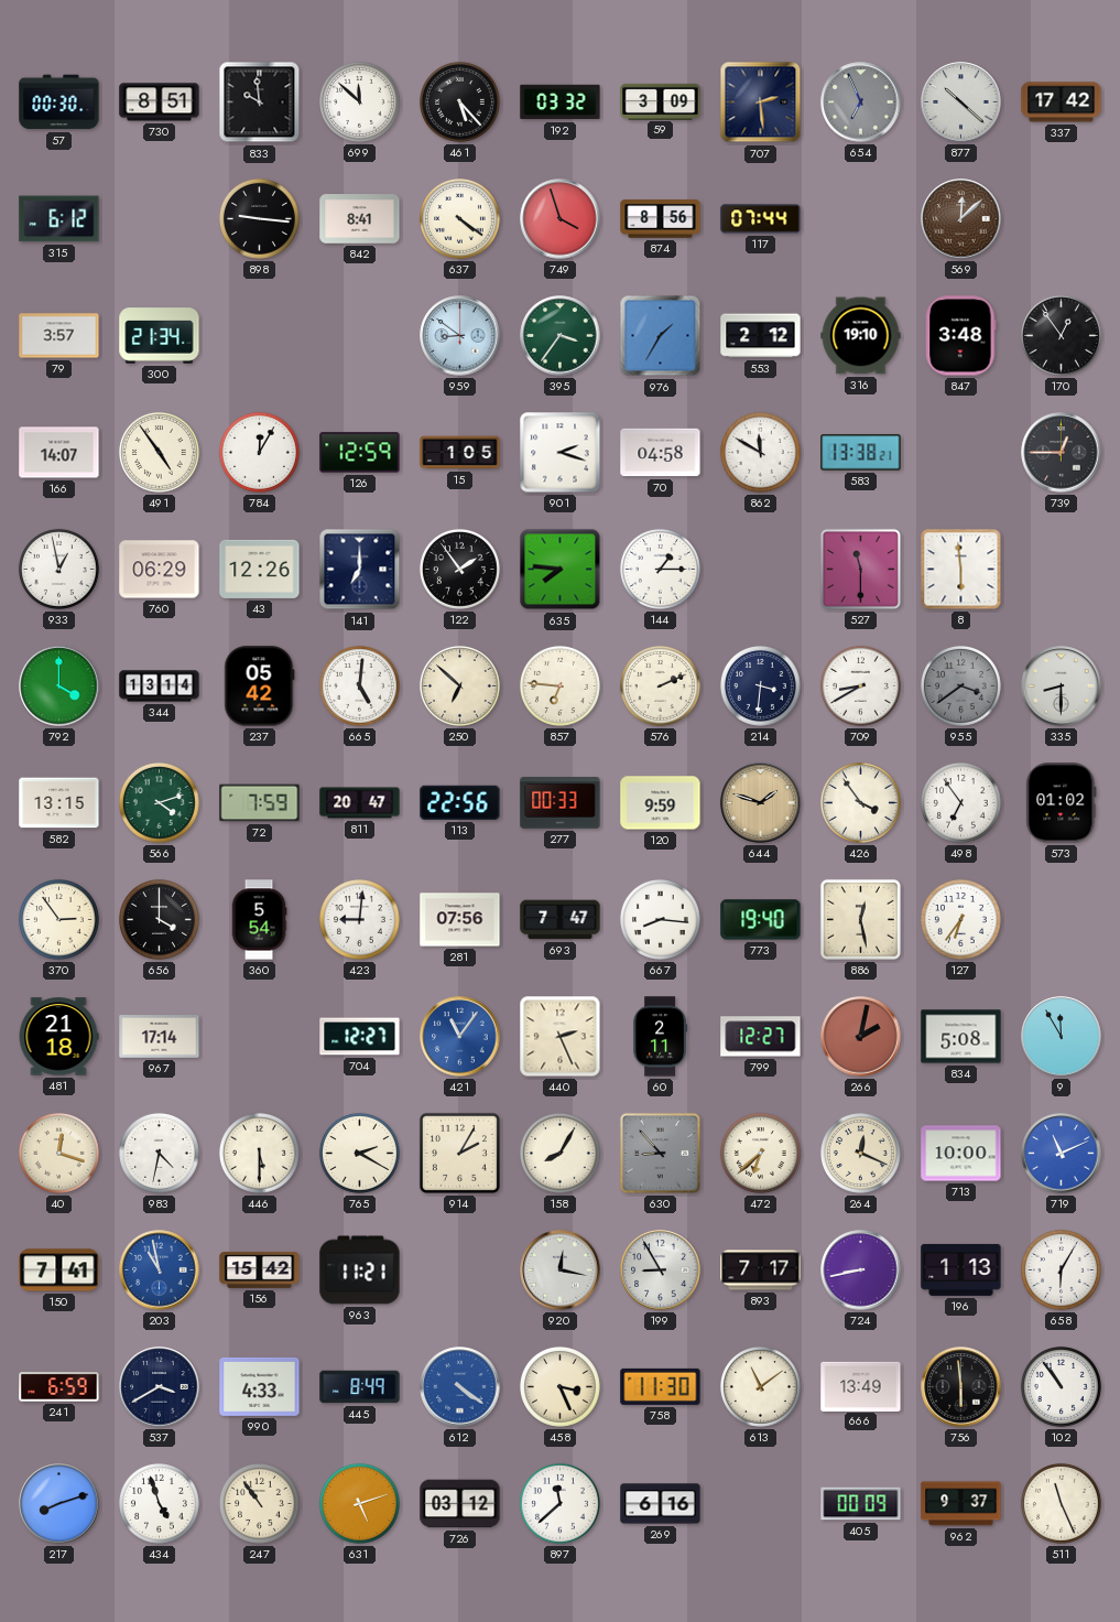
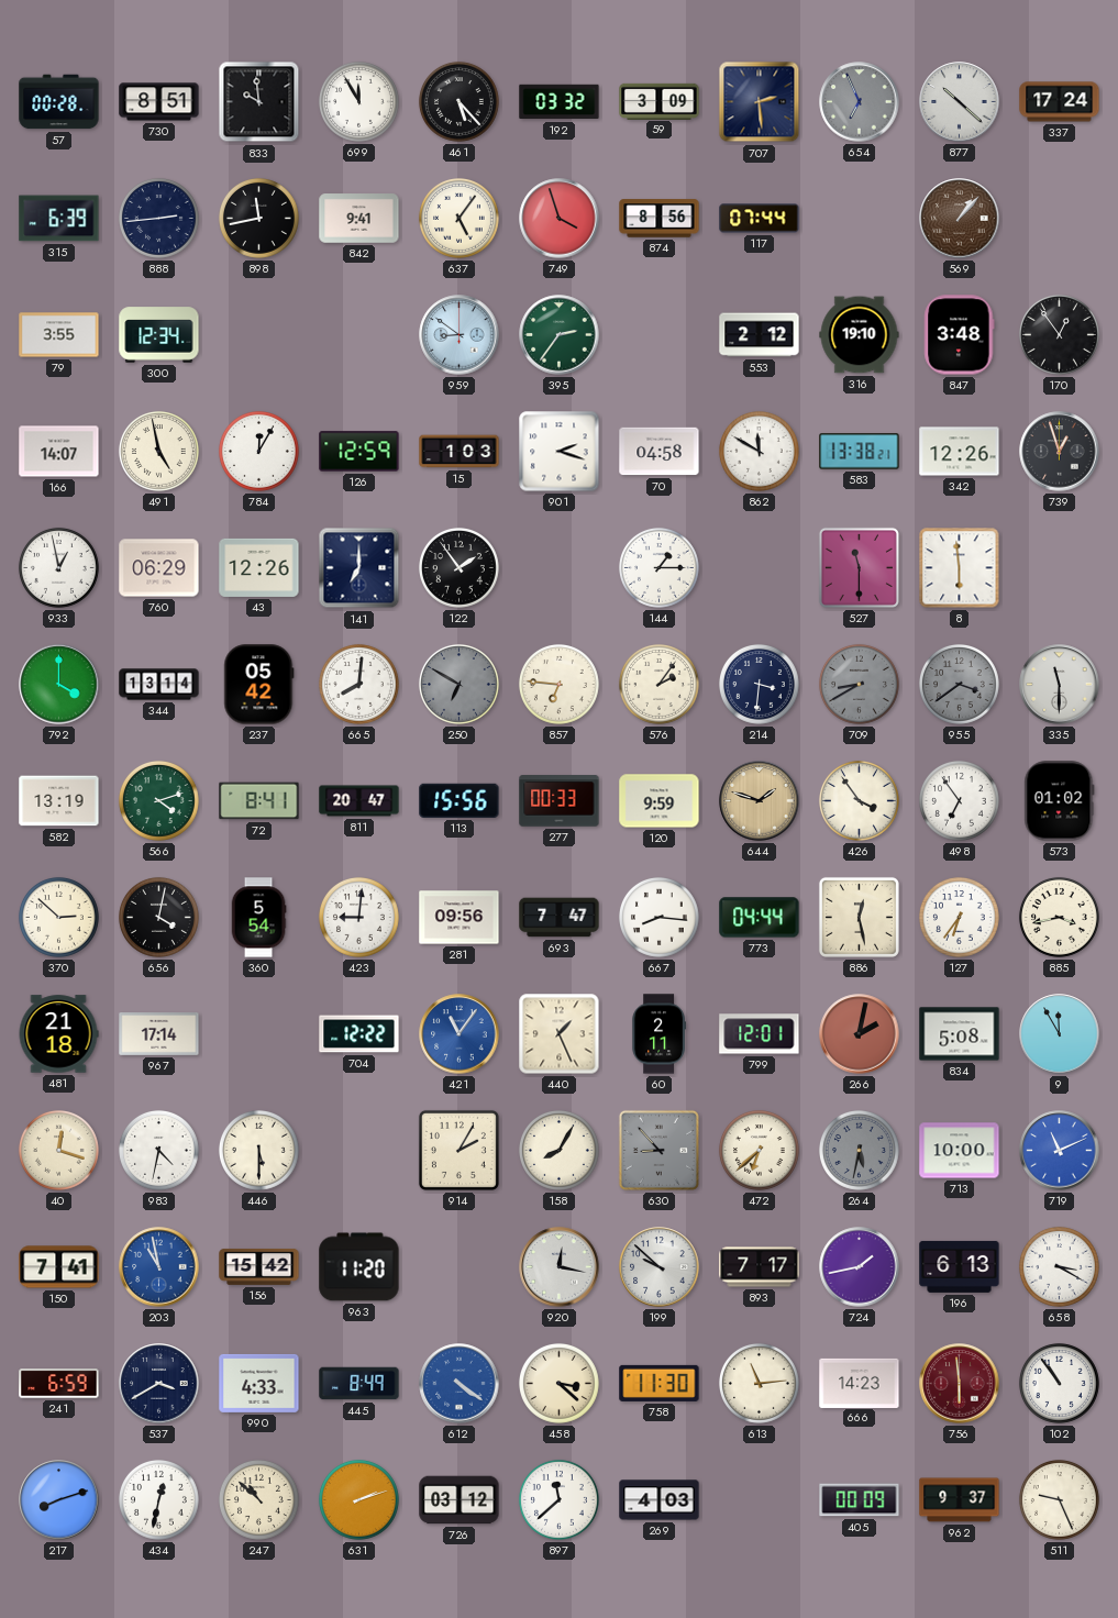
57: 00:30 -> 00:28 (59, 102)
699: 11:52 -> 11:55 (358, 101)
337: 17:42 -> 17:24 (1060, 102)
315: 6:12 -> 6:39 (59, 219)
888: none -> 2:44 (158, 218)
898: 9:16 -> 11:43 (258, 218)
842: 8:41 -> 9:41 (359, 219)
637: 4:21 -> 5:06 (458, 218)
569: 12:08 -> 1:07 (960, 219)
79: 3:57 -> 3:55 (59, 335)
300: 21:34 -> 12:34 (159, 335)
395: 3:36 -> 2:36 (560, 335)
976: 1:35 -> none (661, 336)
491: 4:54 -> 4:58 (158, 451)
15: 1:05 -> 1:03 (460, 452)
342: none -> 12:26 (960, 452)
739: 12:45 -> 12:57 (1060, 452)
635: 7:46 -> none (561, 570)
665: 5:01 -> 8:01 (358, 684)
250: 6:52 -> 6:50 (458, 684)
250 dial: cream -> grey (458, 684)
576: 2:11 -> 2:06 (658, 684)
709 dial: white -> grey (859, 684)
335: 8:30 -> 11:30 (1060, 685)
582: 13:15 -> 13:19 (59, 801)
72: 7:59 -> 8:41 (259, 801)
113: 22:56 -> 15:56 (460, 800)
370: 2:54 -> 2:52 (58, 917)
656: 4:00 -> 4:02 (158, 917)
281: 07:56 -> 09:56 (460, 918)
773: 19:40 -> 04:44 (760, 918)
885: none -> 3:43 (1059, 917)
704: 12:27 -> 12:22 (359, 1034)
440: 2:26 -> 1:26 (560, 1034)
799: 12:27 -> 12:01 (760, 1034)
765: 2:20 -> none (359, 1153)
264: 12:19 -> 5:32 (859, 1150)
264 dial: cream -> grey (859, 1150)
963: 11:21 -> 11:20 (359, 1267)
199: 8:55 -> 9:52 (660, 1267)
724: 8:43 -> 1:43 (860, 1267)
196: 1:13 -> 6:13 (960, 1266)
658: 6:05 -> 3:20 (1059, 1266)
458: 3:26 -> 3:22 (558, 1383)
613: 11:09 -> 11:14 (759, 1383)
666: 13:49 -> 14:23 (860, 1383)
756 dial: black -> burgundy (960, 1384)
434: 4:57 -> 12:32 (158, 1499)
247: 10:54 -> 10:52 (258, 1499)
631: 5:12 -> 2:12 (358, 1499)
269: 6:16 -> 4:03 (660, 1500)
511: 11:26 -> 9:26 (1059, 1499)
